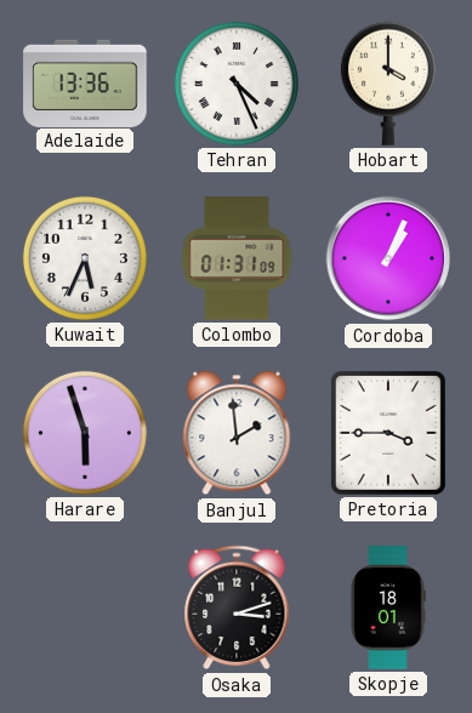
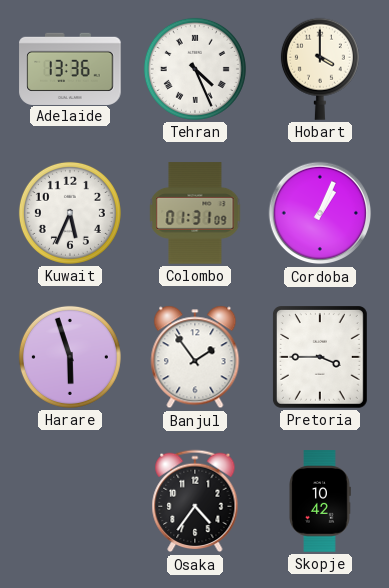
Banjul: 1:59 -> 1:54 (195, 357)
Osaka: 3:12 -> 4:36 (195, 501)
Skopje: 18:01 -> 10:42 (320, 501)
